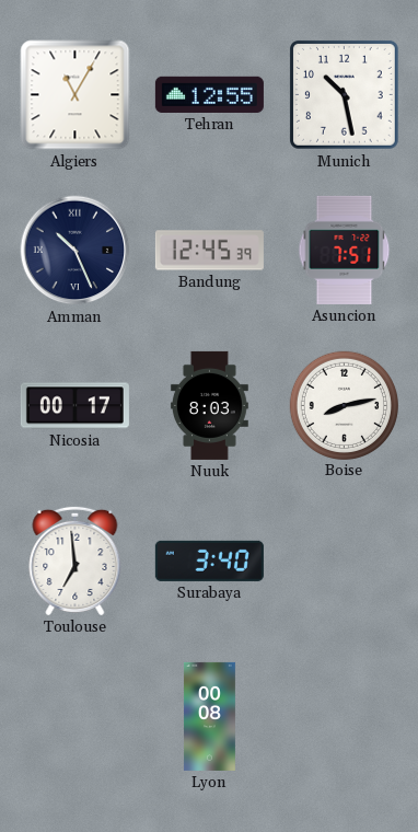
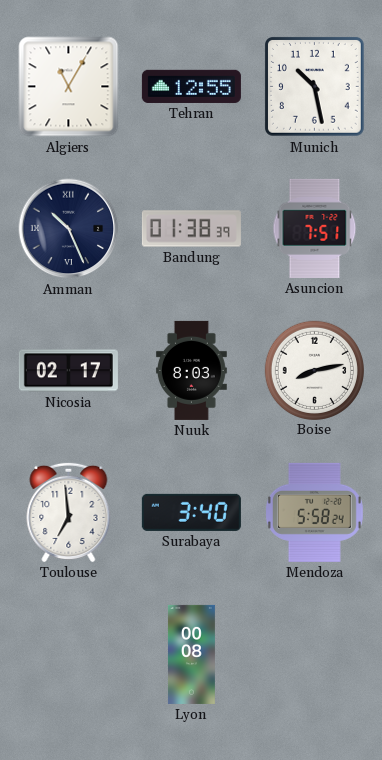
Bandung: 12:45 -> 01:38 (191, 229)
Nicosia: 00:17 -> 02:17 (68, 371)
Mendoza: none -> 5:58 (314, 512)
